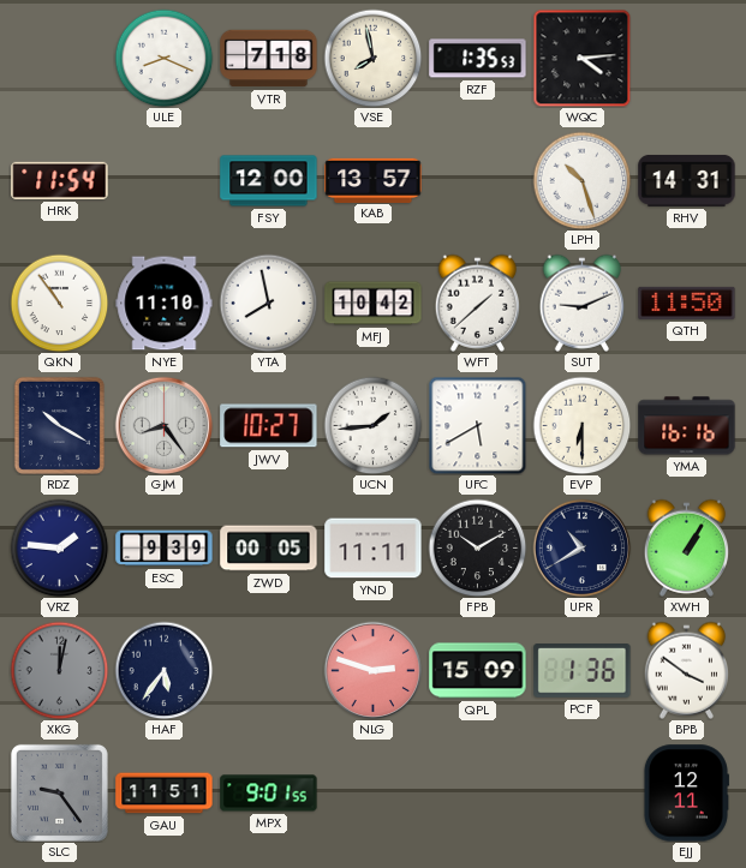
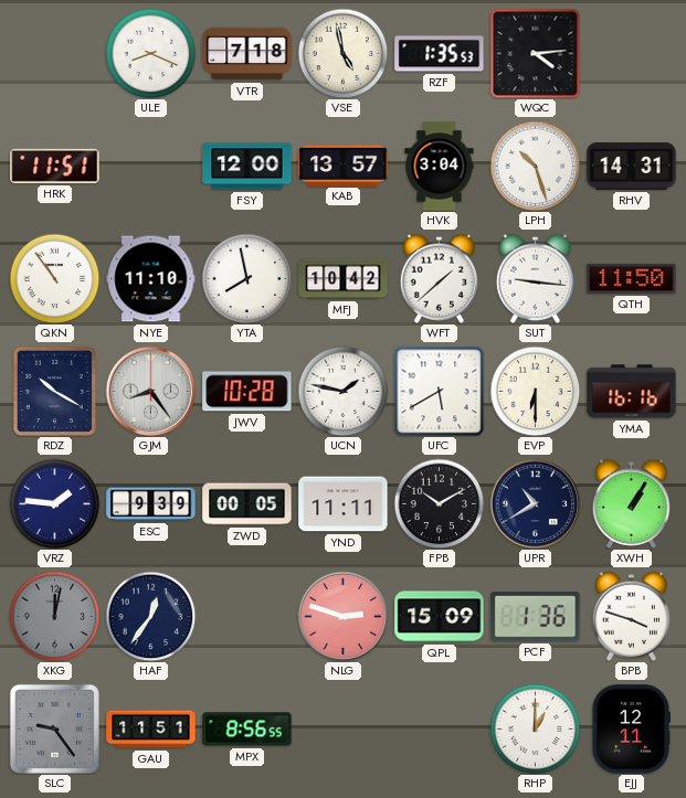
VSE: 7:58 -> 4:58 (342, 53)
HRK: 11:54 -> 11:51 (55, 166)
HVK: none -> 3:04 (440, 167)
SUT: 9:11 -> 9:16 (536, 278)
JWV: 10:27 -> 10:28 (247, 392)
UCN: 1:44 -> 1:47 (342, 391)
HAF: 5:36 -> 12:36 (150, 616)
BPB: 3:51 -> 3:48 (632, 616)
MPX: 9:01 -> 8:56 (247, 730)
RHP: none -> 1:00 (535, 728)
